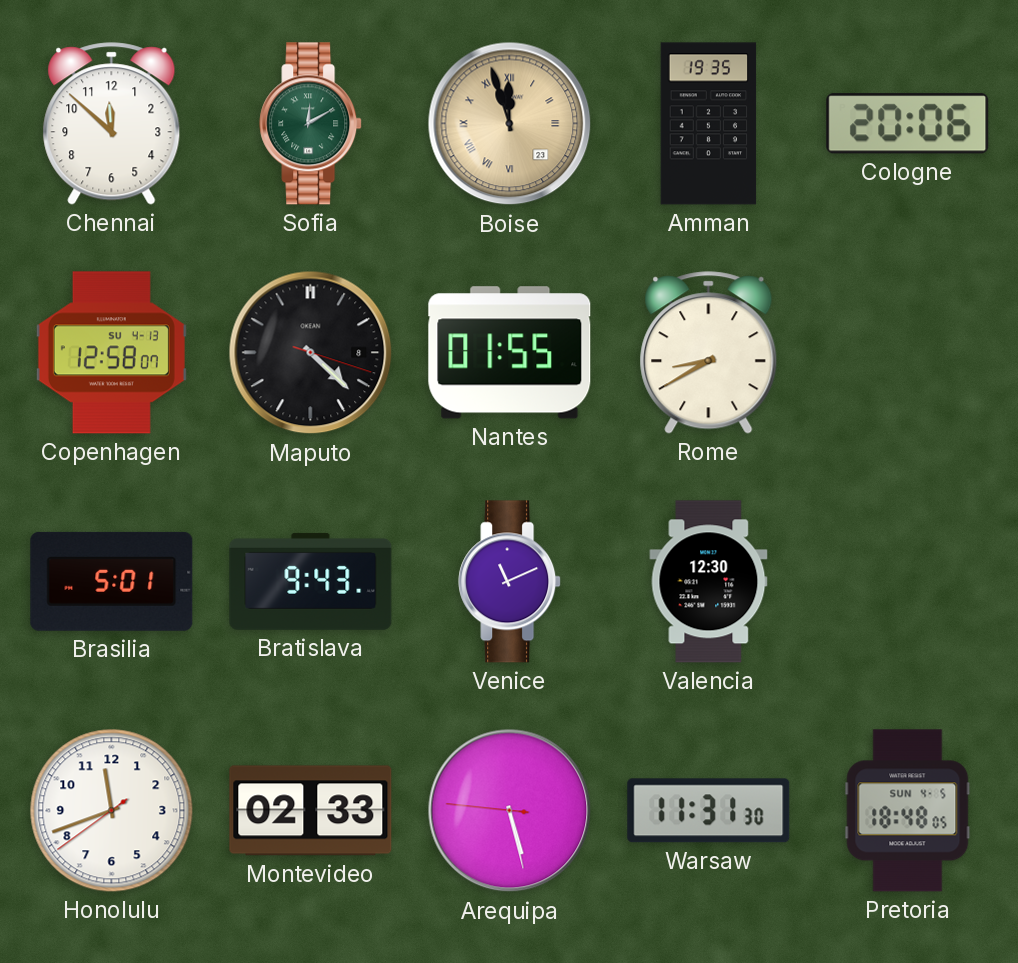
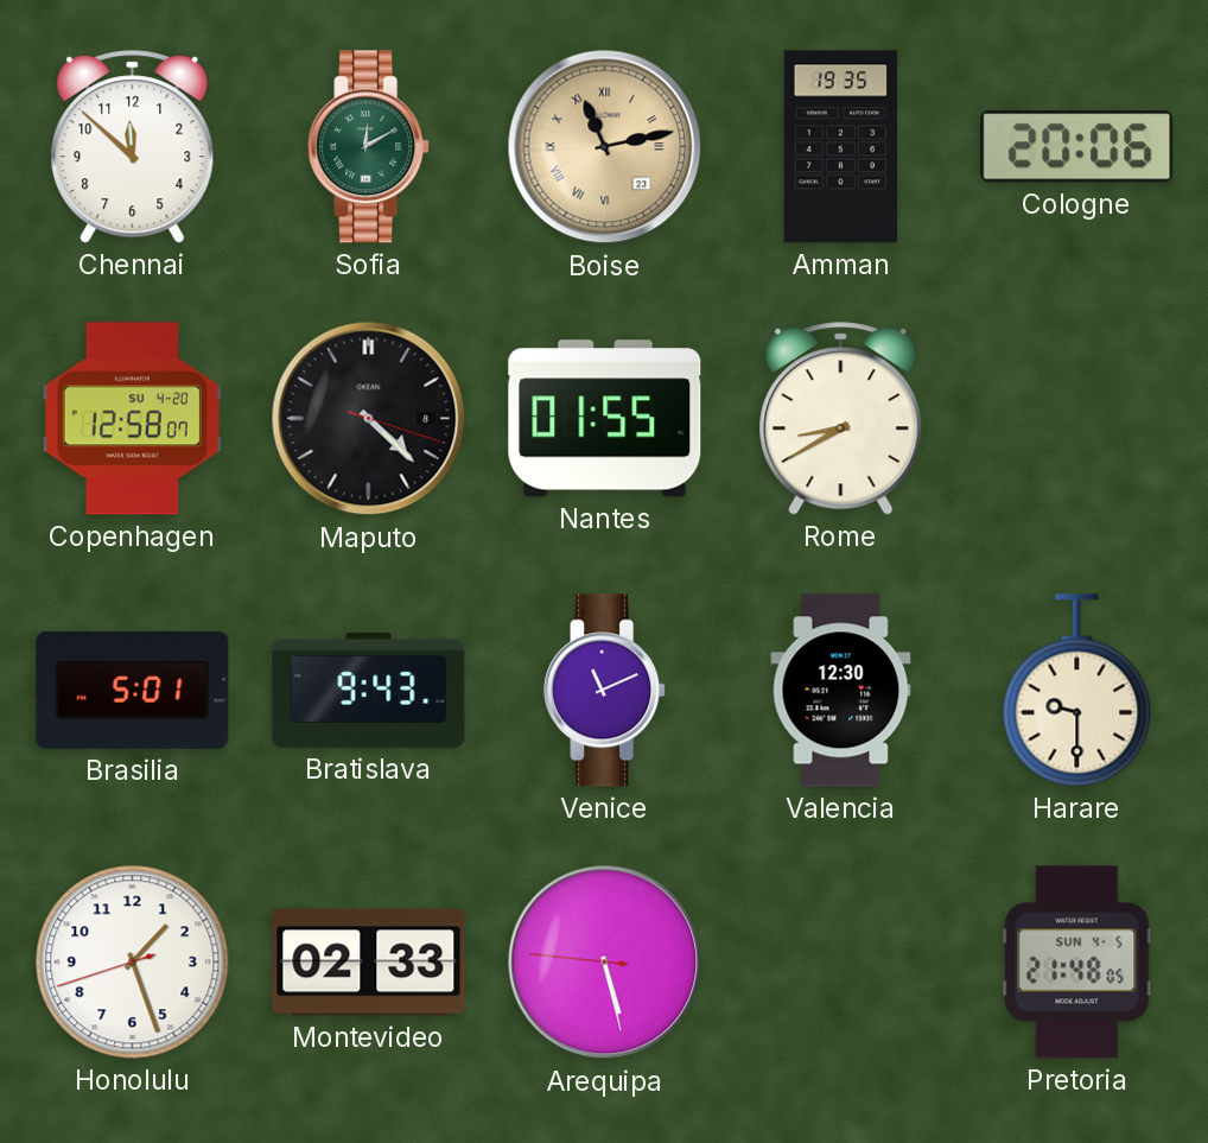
Boise: 11:57 -> 11:13 (605, 147)
Copenhagen date: SU 4-13 -> SU 4-20 (132, 419)
Harare: none -> 9:30 (1077, 691)
Honolulu: 11:41 -> 1:26 (133, 963)
Warsaw: 11:31 -> none (709, 811)
Pretoria: 18:48 -> 21:48 (1077, 963)
